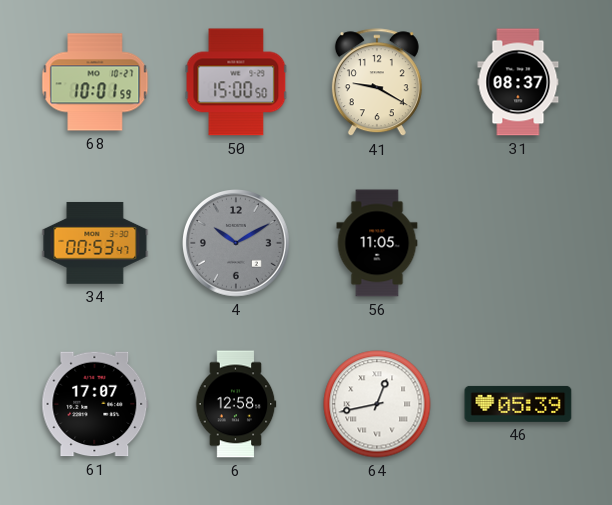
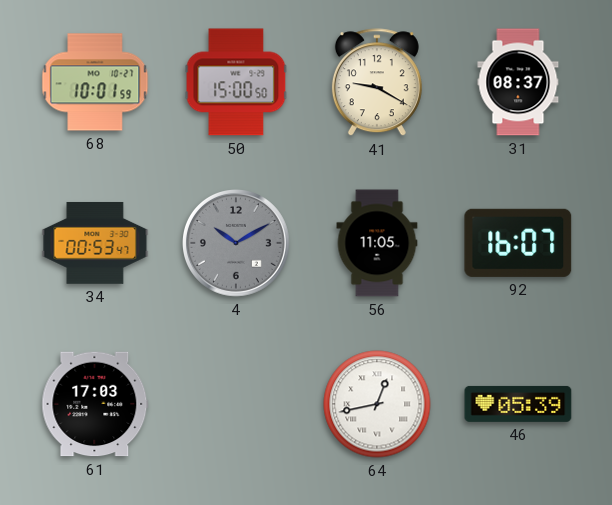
92: none -> 16:07 (518, 243)
61: 17:07 -> 17:03 (95, 404)
6: 12:58 -> none (236, 404)
